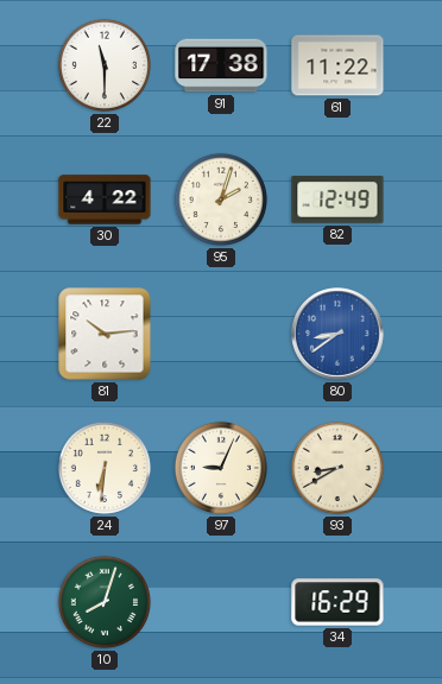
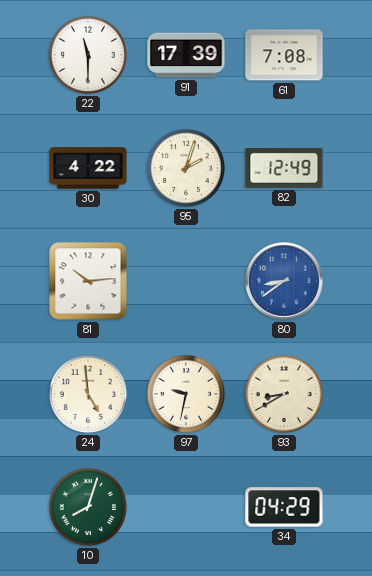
91: 17:38 -> 17:39 (186, 55)
61: 11:22 -> 7:08 (284, 55)
24: 6:31 -> 4:59 (88, 394)
97: 9:04 -> 9:32 (186, 394)
34: 16:29 -> 04:29 (284, 507)
